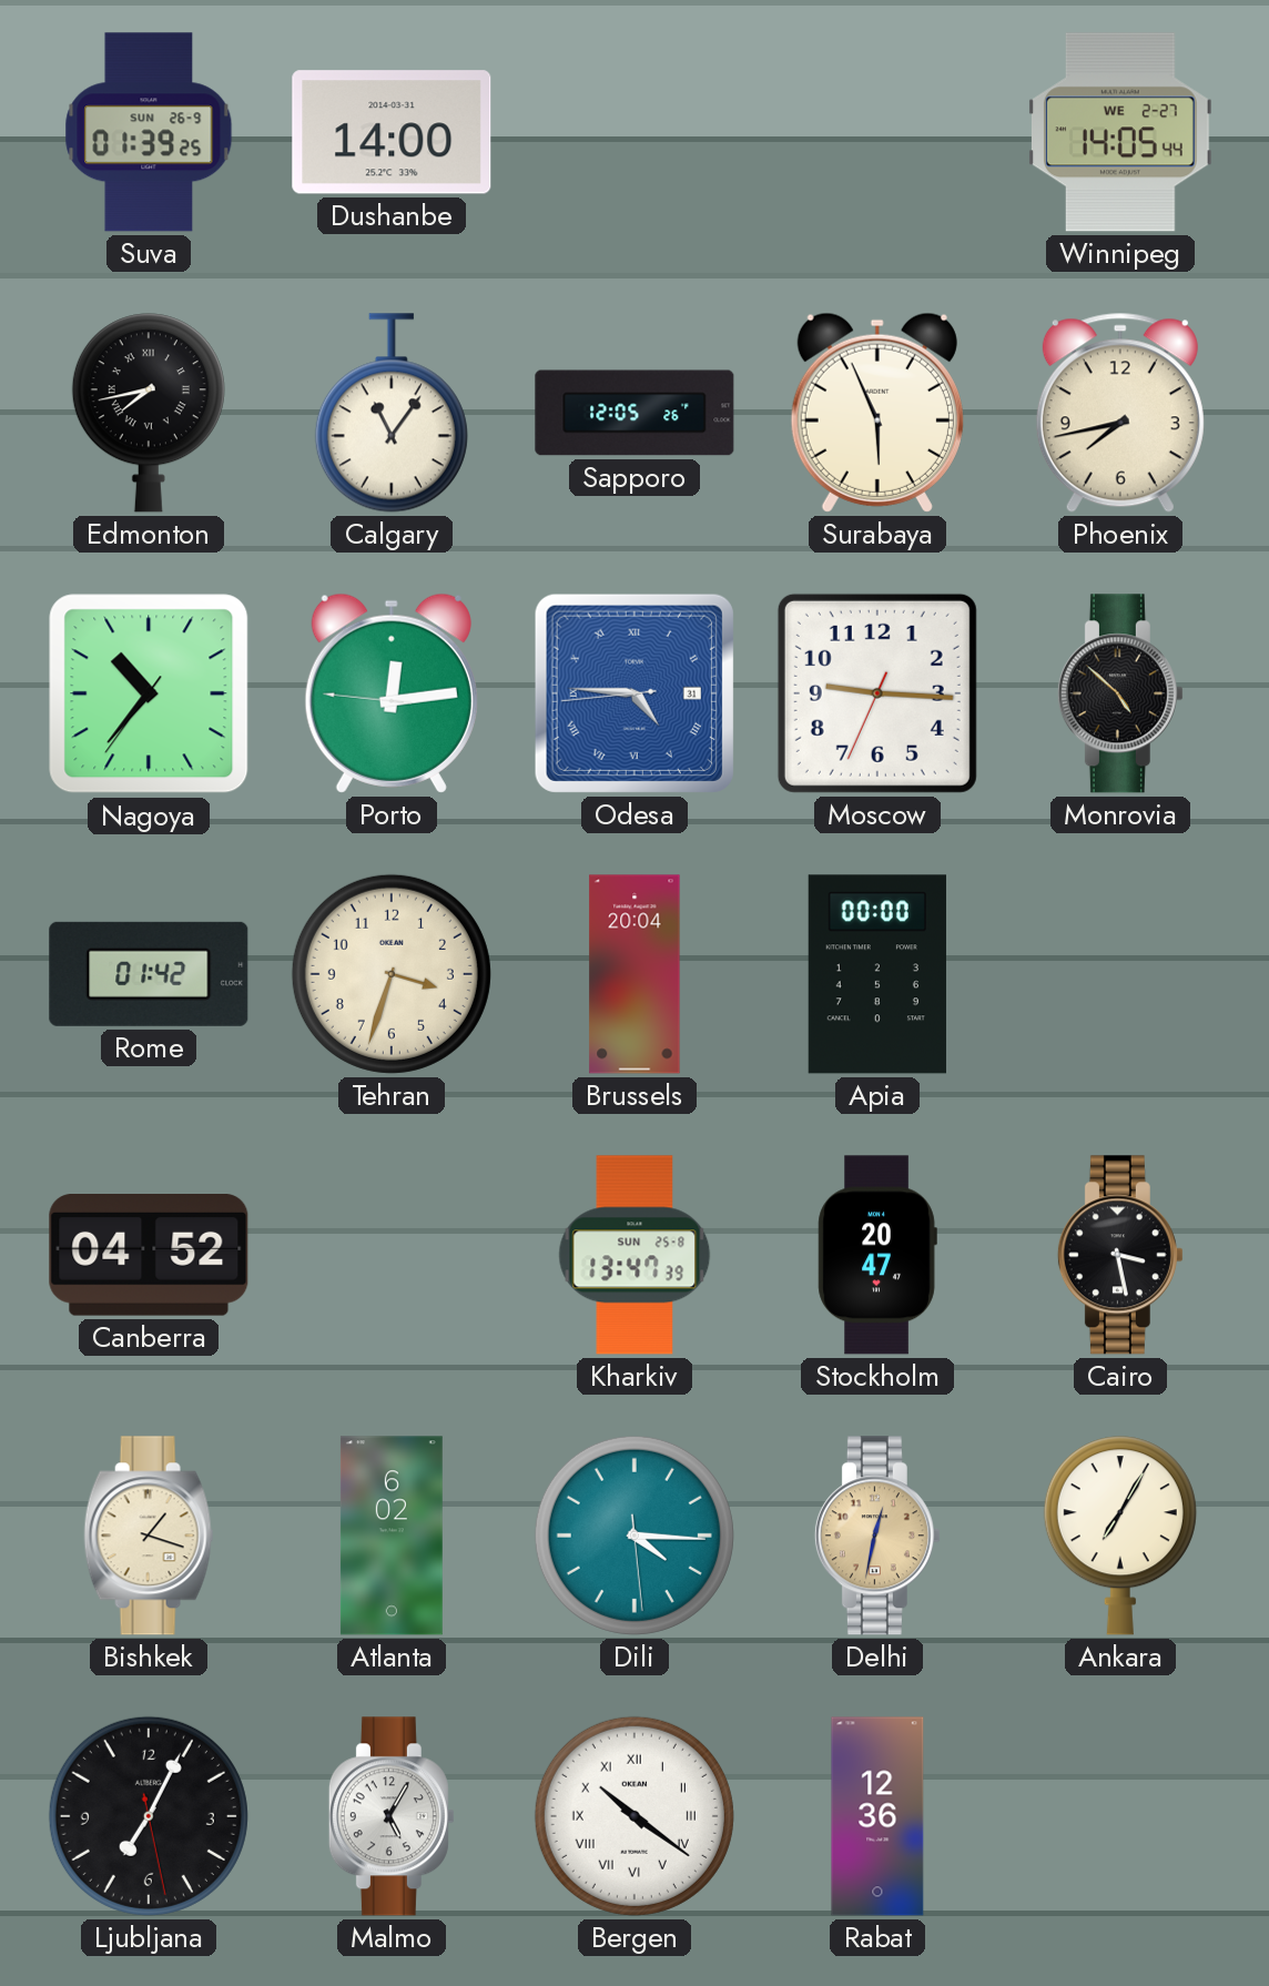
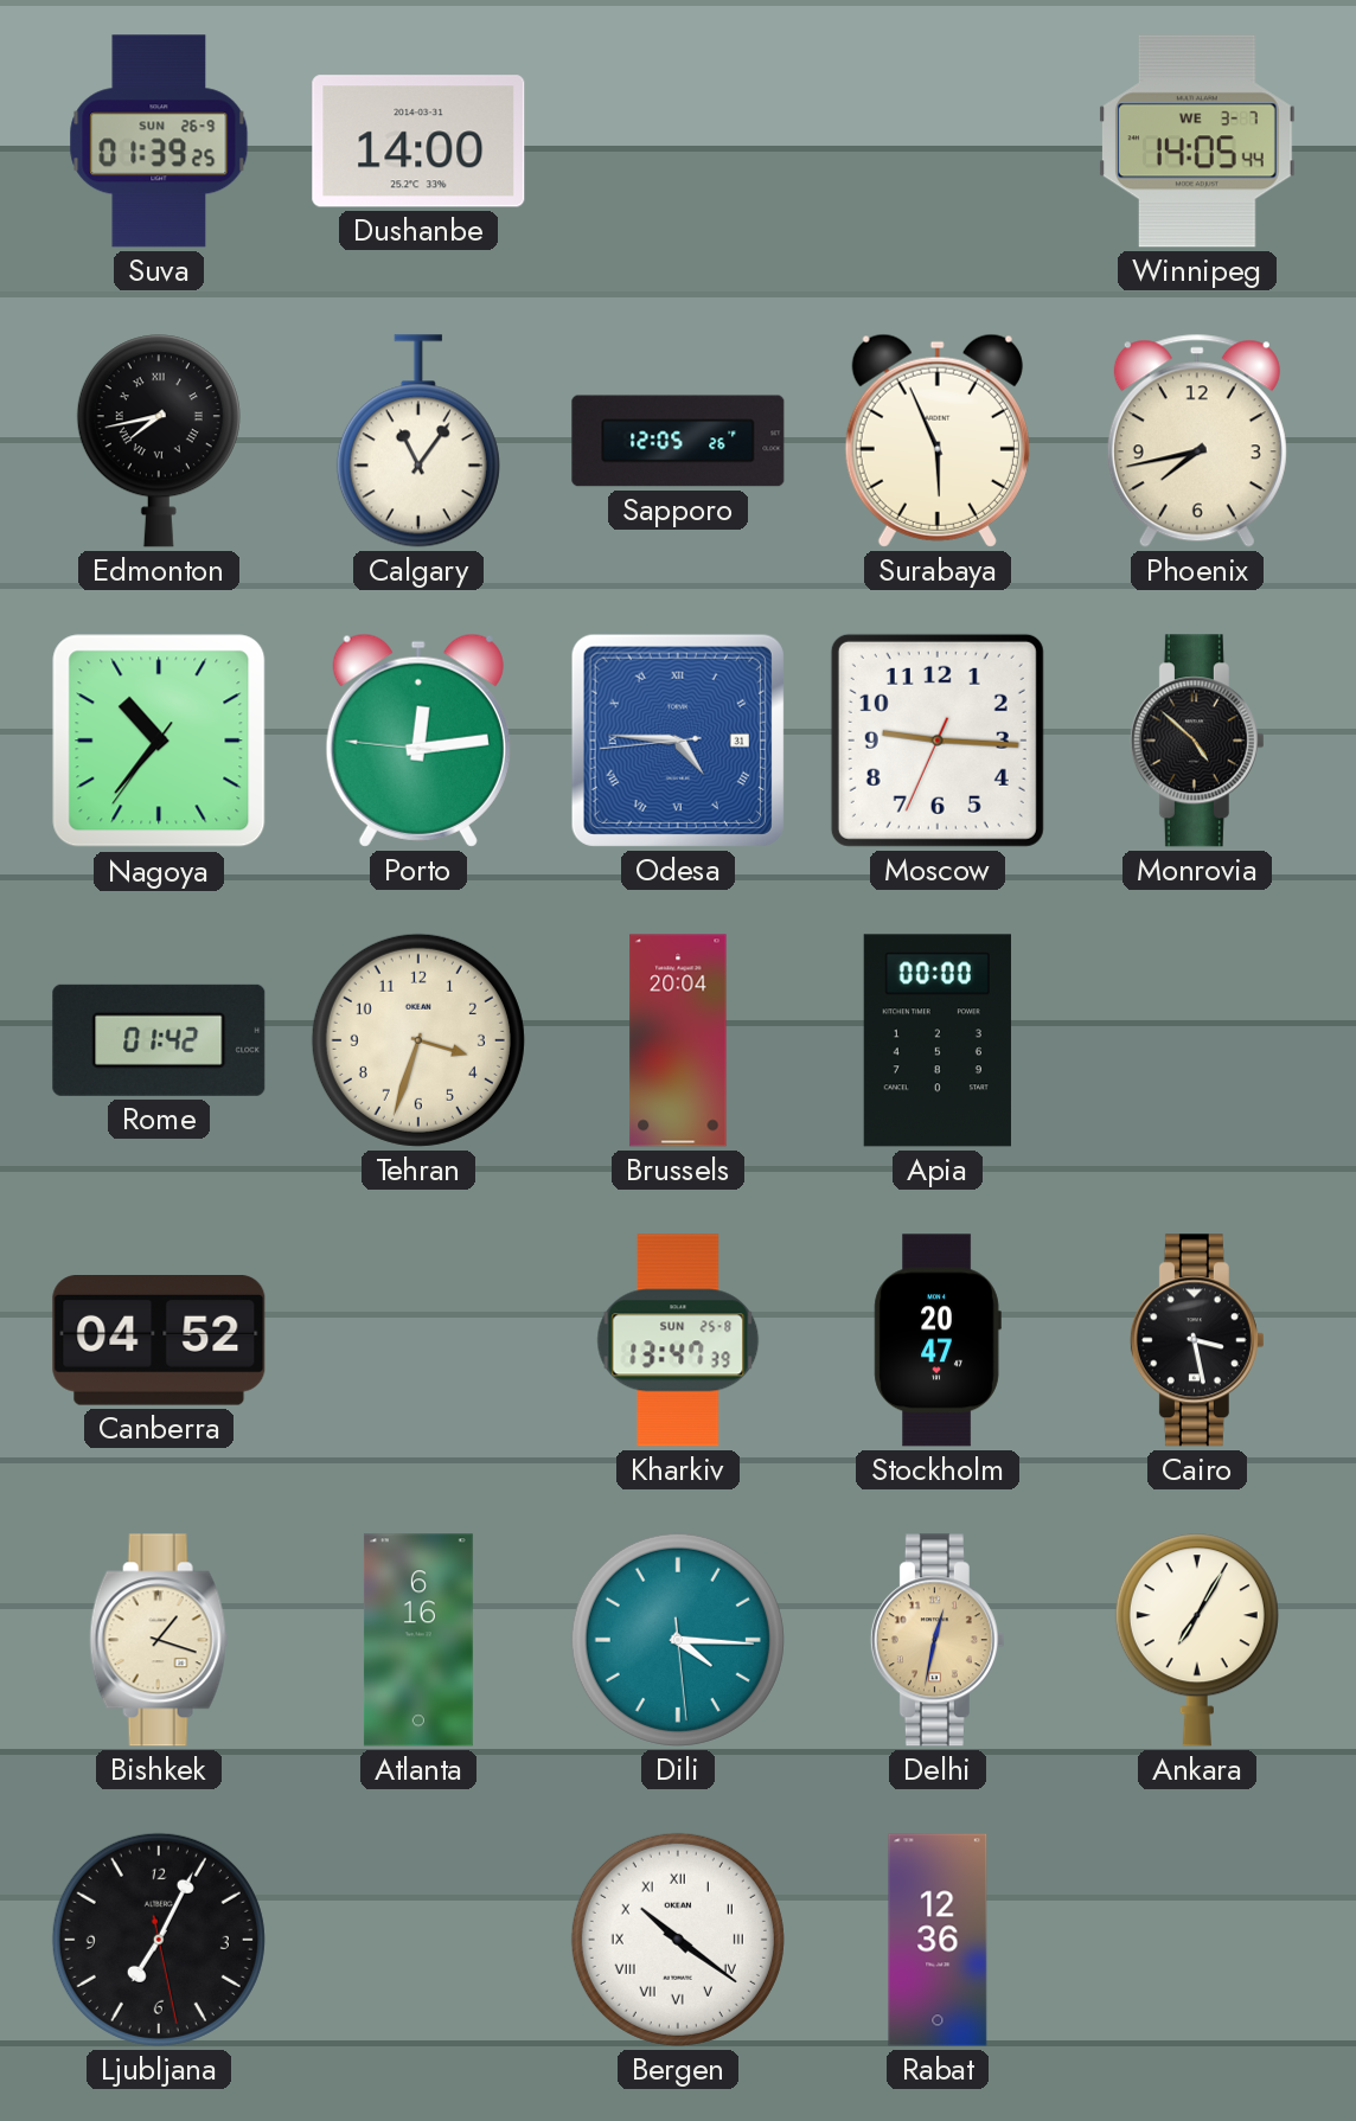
Winnipeg date: WE 2-27 -> WE 3-7 (1197, 141)
Atlanta: 6:02 -> 6:16 (418, 1640)
Malmo: 5:05 -> none (392, 1816)
